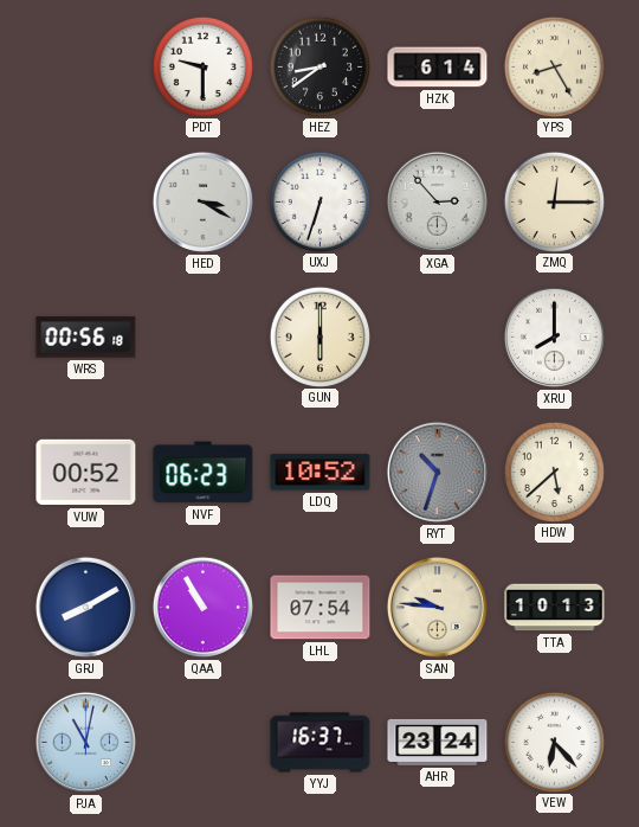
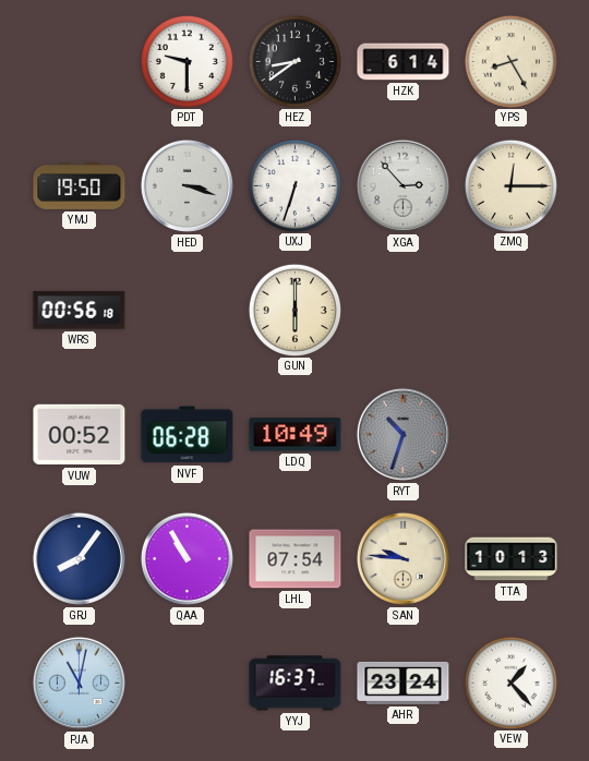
YMJ: none -> 19:50 (80, 185)
HED: 3:20 -> 3:18 (187, 185)
XRU: 8:00 -> none (554, 336)
NVF: 06:23 -> 06:28 (188, 435)
LDQ: 10:52 -> 10:49 (296, 435)
HDW: 5:38 -> none (554, 472)
GRJ: 8:10 -> 8:06 (79, 558)
VEW: 6:23 -> 1:23 (510, 683)
